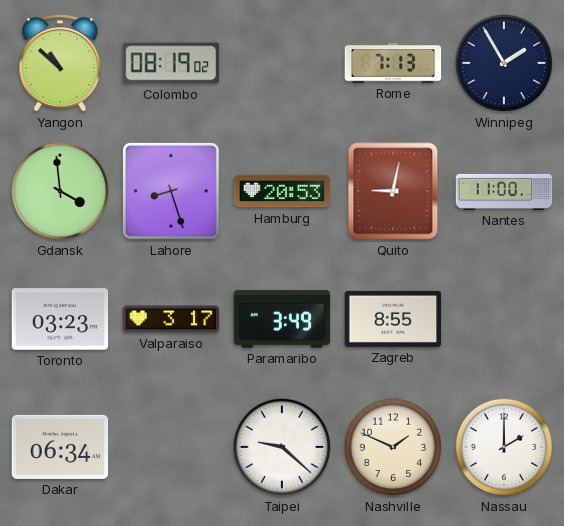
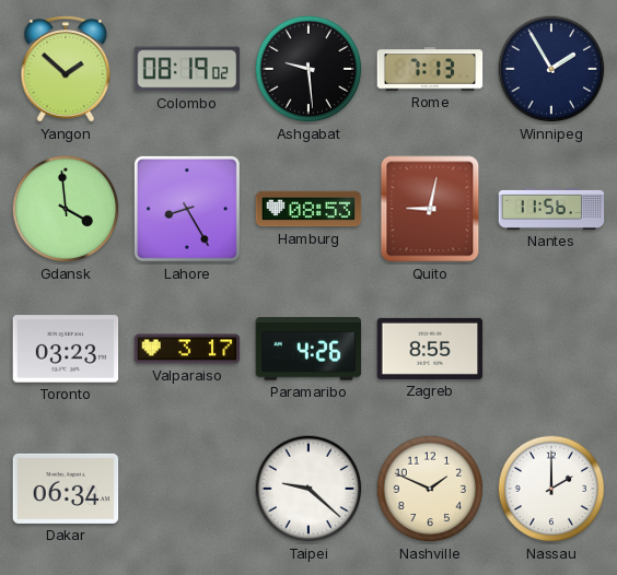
Yangon: 10:52 -> 1:52 (66, 69)
Ashgabat: none -> 9:29 (308, 69)
Lahore: 8:27 -> 8:25 (187, 209)
Hamburg: 20:53 -> 08:53 (308, 209)
Nantes: 11:00 -> 11:56 (551, 209)
Paramaribo: 3:49 -> 4:26 (308, 349)
